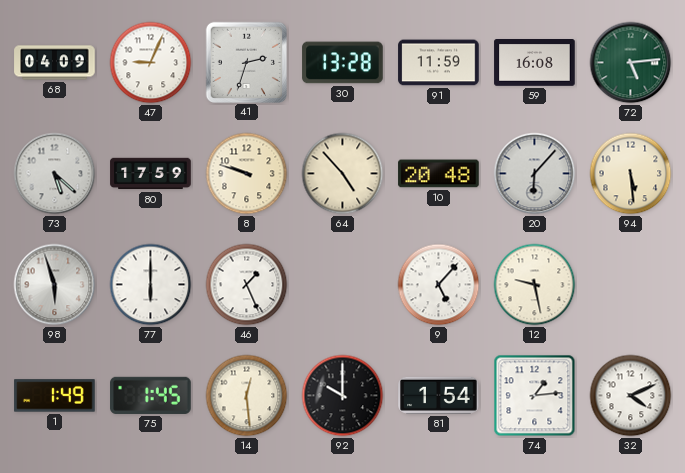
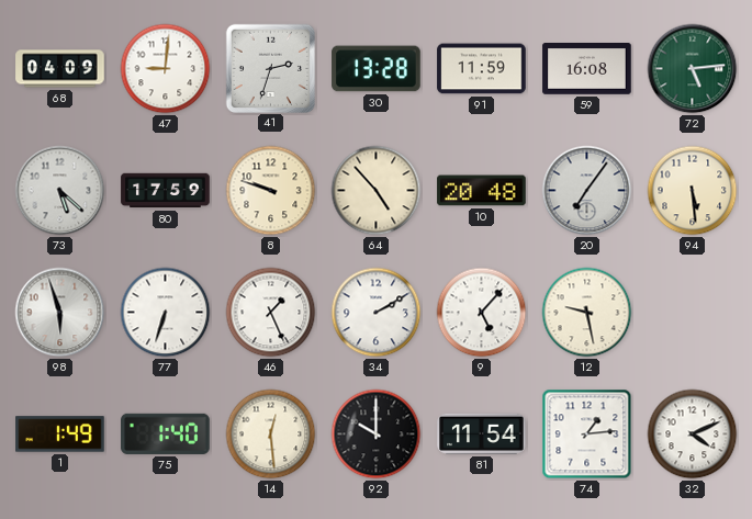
47: 9:04 -> 9:01 (166, 69)
20: 6:07 -> 7:06 (587, 191)
77: 6:00 -> 6:33 (166, 313)
34: none -> 2:10 (377, 313)
75: 1:45 -> 1:40 (166, 433)
81: 1:54 -> 11:54 (482, 433)
